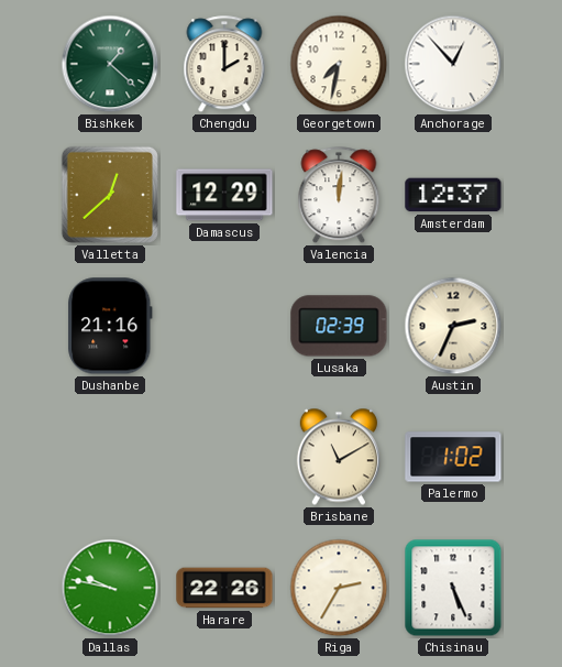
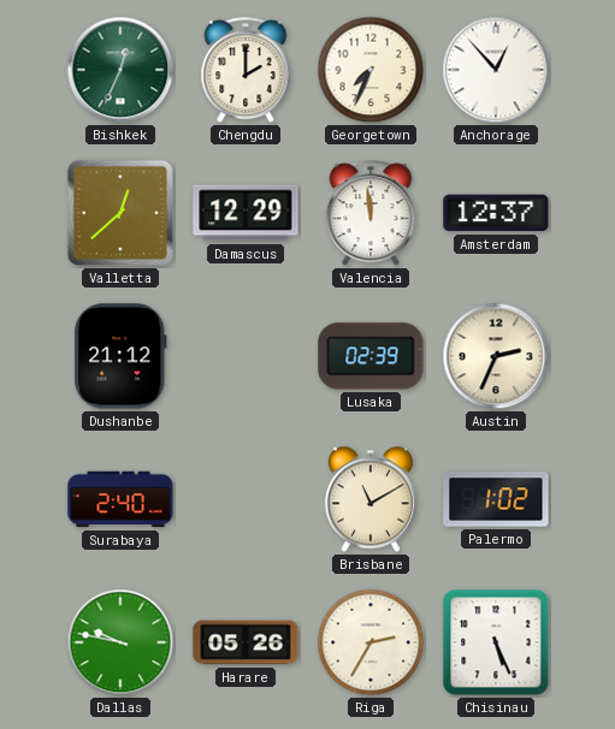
Bishkek: 1:22 -> 12:34 (120, 70)
Georgetown: 7:32 -> 7:34 (371, 70)
Valencia: 12:01 -> 11:59 (371, 214)
Dushanbe: 21:16 -> 21:12 (120, 356)
Surabaya: none -> 2:40 (120, 499)
Harare: 22:26 -> 05:26 (246, 642)
